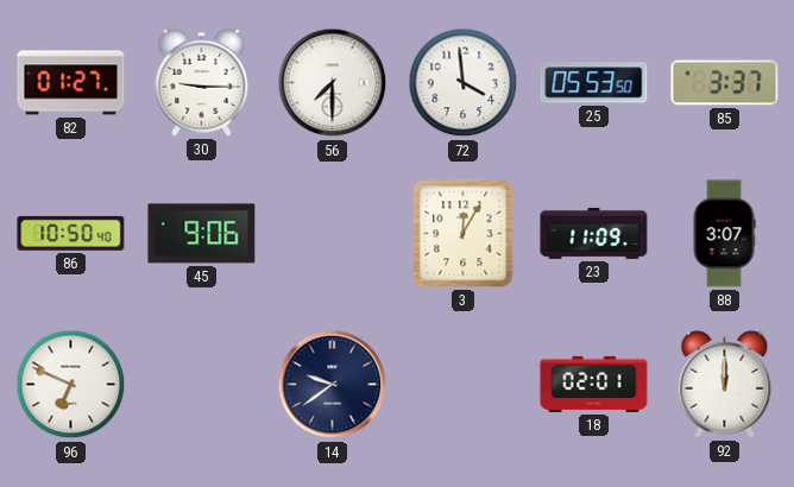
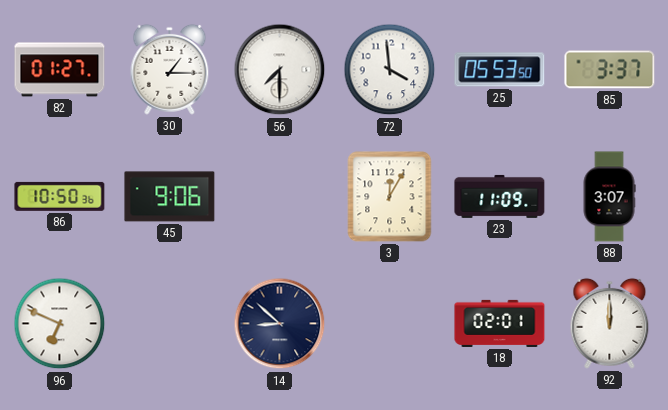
30: 9:15 -> 1:15 (170, 69)
86: 10:50:40 -> 10:50:36 (60, 196)
14: 9:39 -> 8:52 (280, 324)
